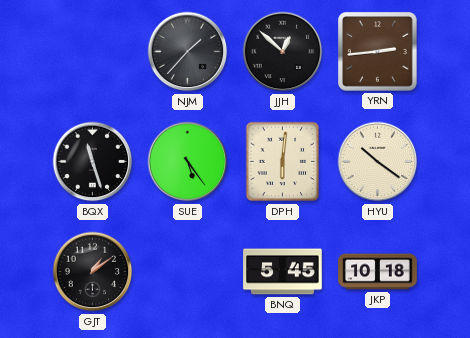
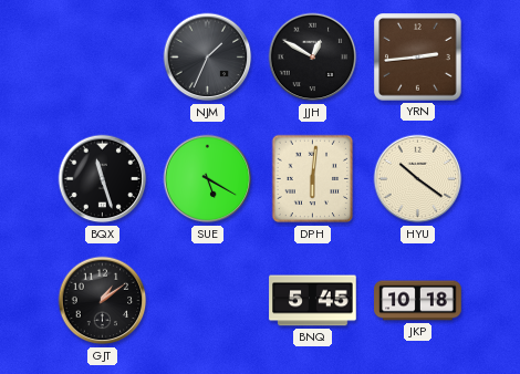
NJM: 1:37 -> 1:34 (208, 58)
JJH: 12:52 -> 12:50 (313, 58)
SUE: 5:24 -> 5:20 (208, 179)
